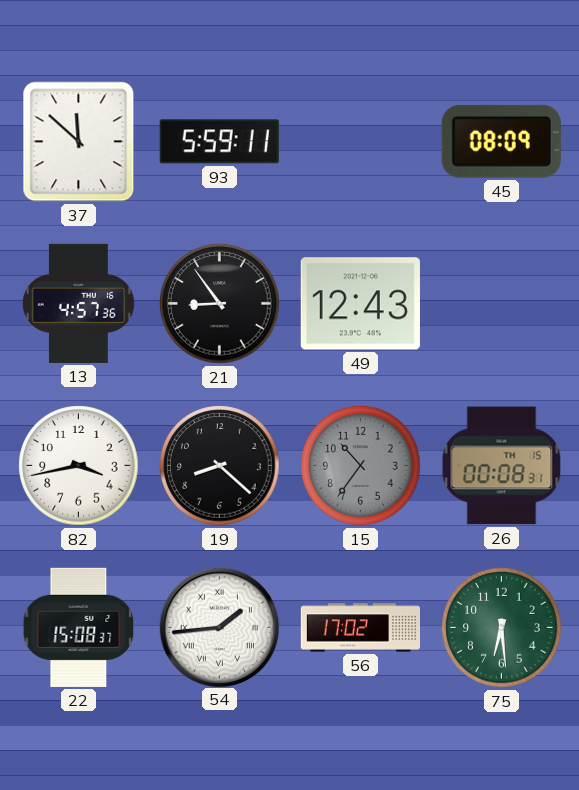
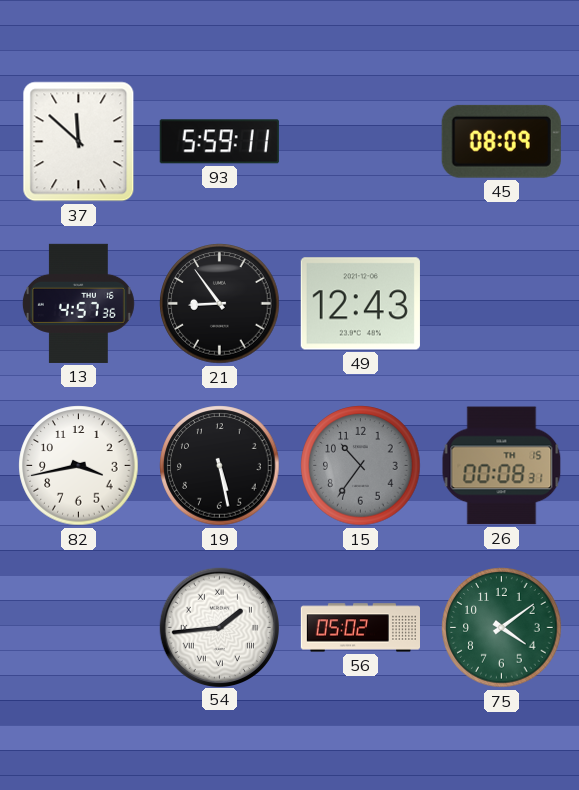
19: 8:22 -> 5:28 (220, 466)
22: 15:08 -> none (79, 627)
56: 17:02 -> 05:02 (360, 628)
75: 6:29 -> 4:09 (502, 628)
